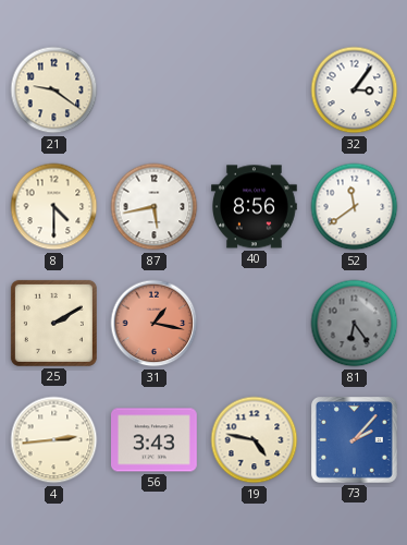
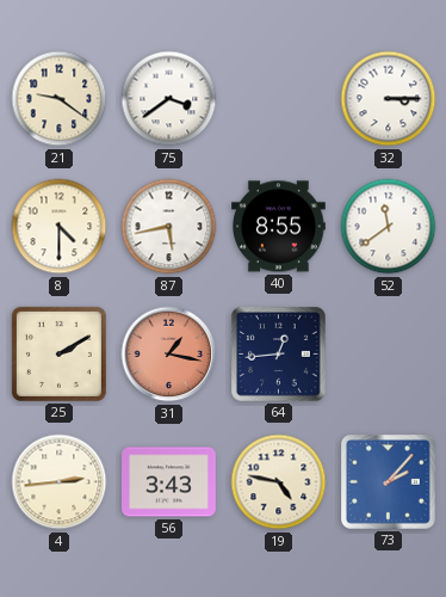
75: none -> 3:39 (169, 99)
32: 3:06 -> 3:15 (389, 99)
40: 8:56 -> 8:55 (279, 227)
64: none -> 12:44 (279, 355)
81: 6:24 -> none (355, 324)
